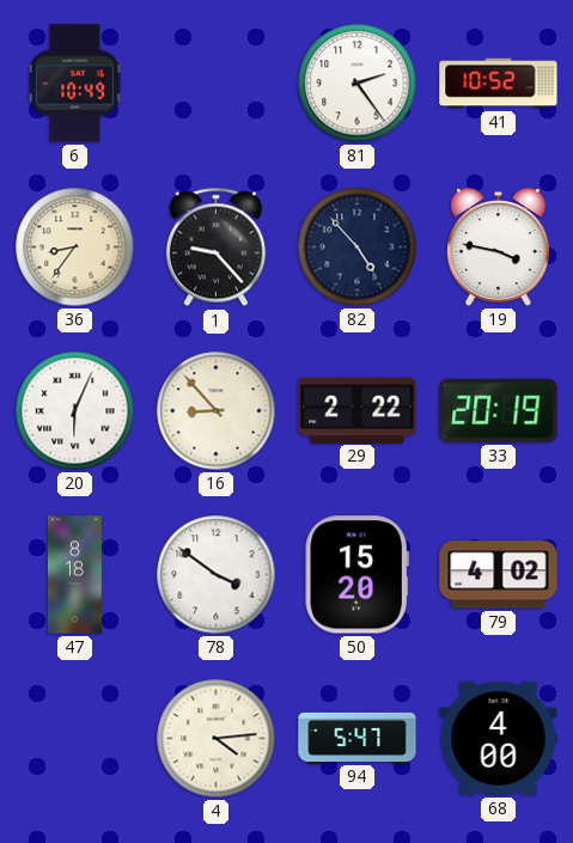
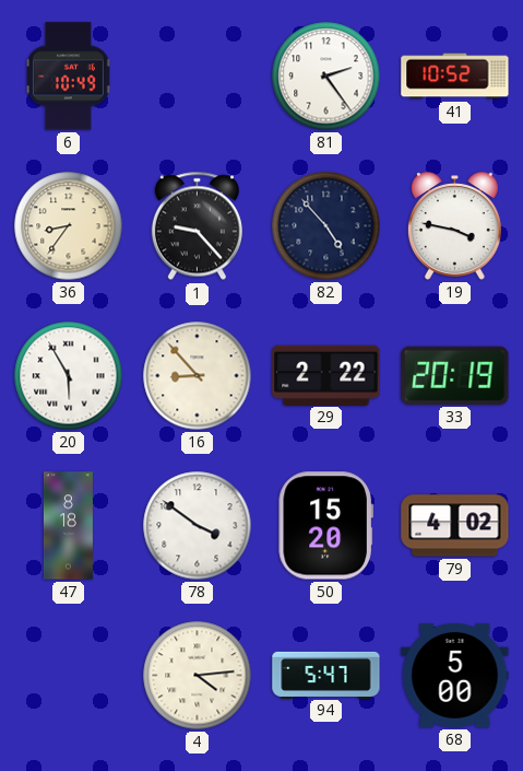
20: 6:04 -> 5:55 (69, 376)
68: 4:00 -> 5:00 (455, 675)
